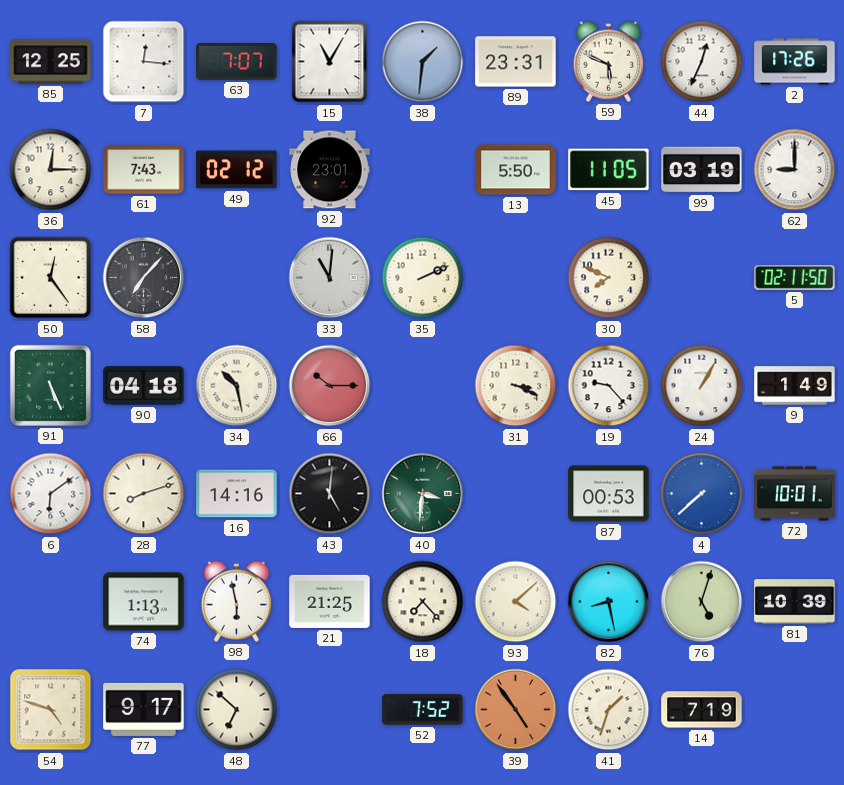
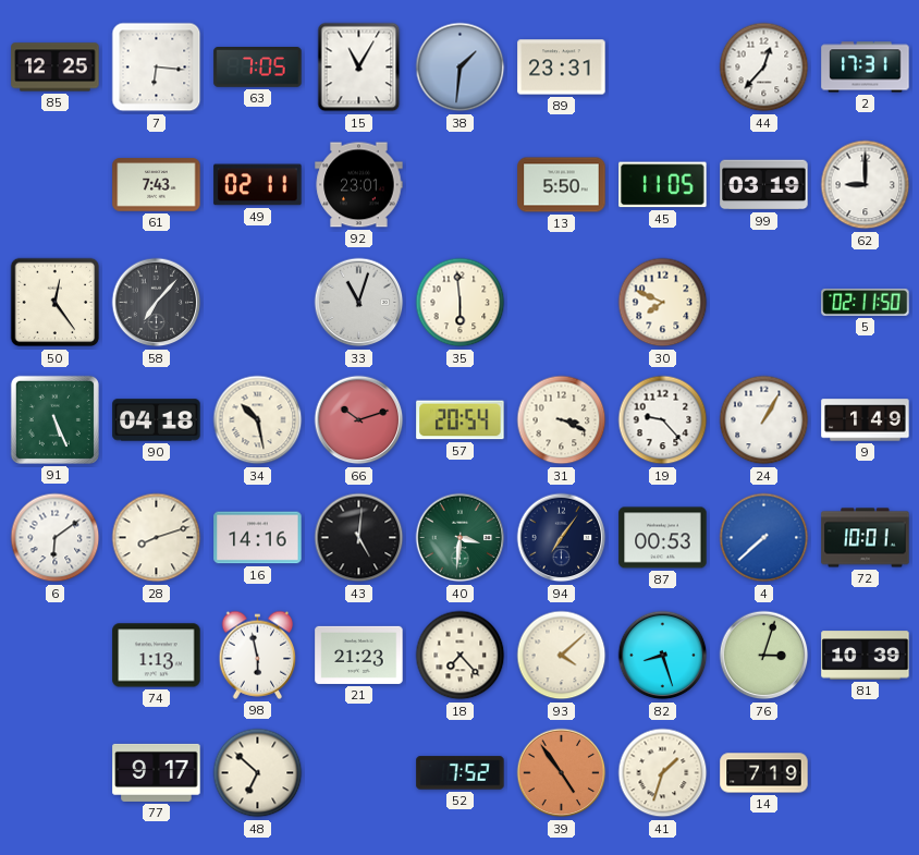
7: 12:16 -> 6:16 (157, 68)
63: 7:07 -> 7:05 (258, 68)
59: 5:49 -> none (609, 61)
44: 12:34 -> 12:37 (764, 68)
2: 17:26 -> 17:31 (866, 68)
36: 12:15 -> none (51, 170)
49: 02:12 -> 02:11 (258, 185)
33: 11:01 -> 11:03 (359, 303)
35: 2:11 -> 5:59 (461, 303)
66: 10:15 -> 10:12 (359, 420)
57: none -> 20:54 (461, 420)
94: none -> 7:06 (562, 538)
21: 21:25 -> 21:23 (359, 655)
82: 8:28 -> 8:27 (663, 656)
76: 5:03 -> 3:03 (764, 656)
54: 4:48 -> none (51, 710)
